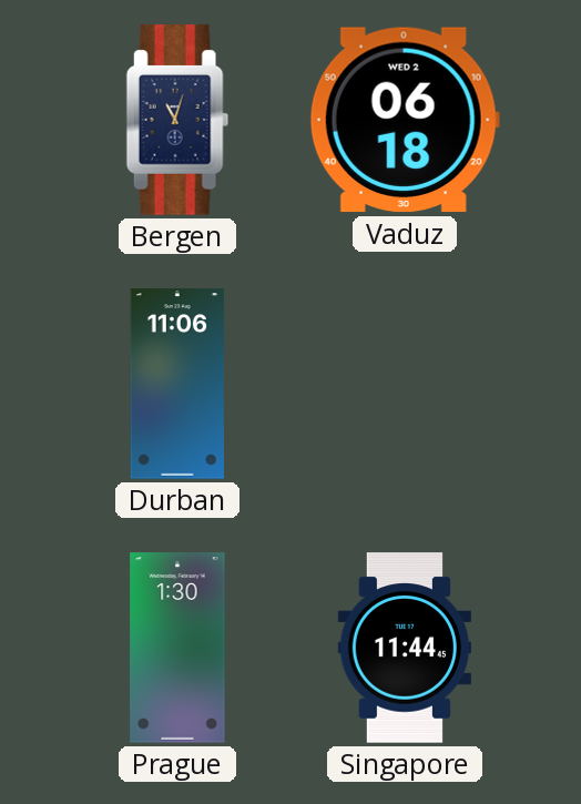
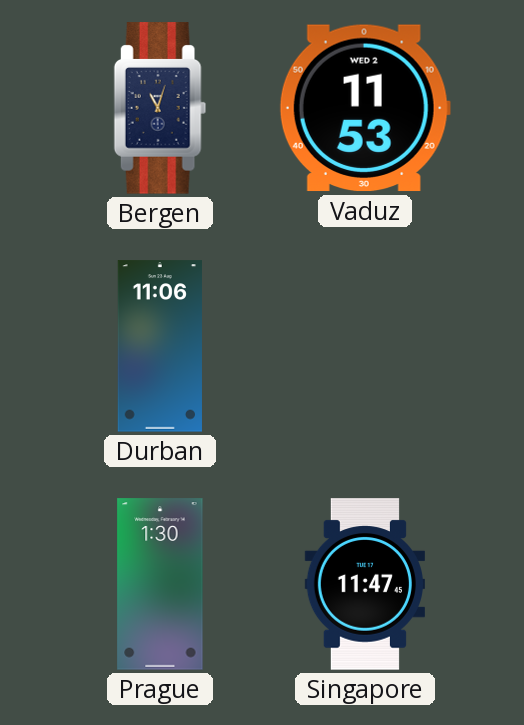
Vaduz: 06:18 -> 11:53 (365, 108)
Singapore: 11:44 -> 11:47 (365, 584)
